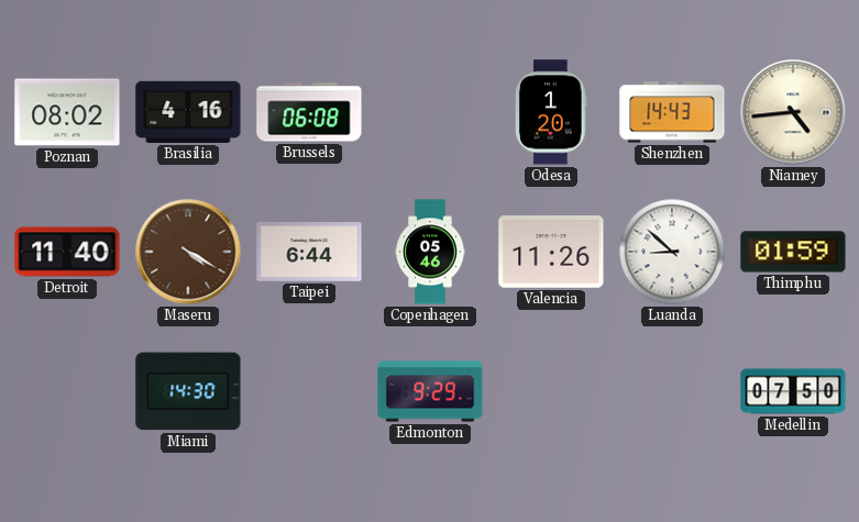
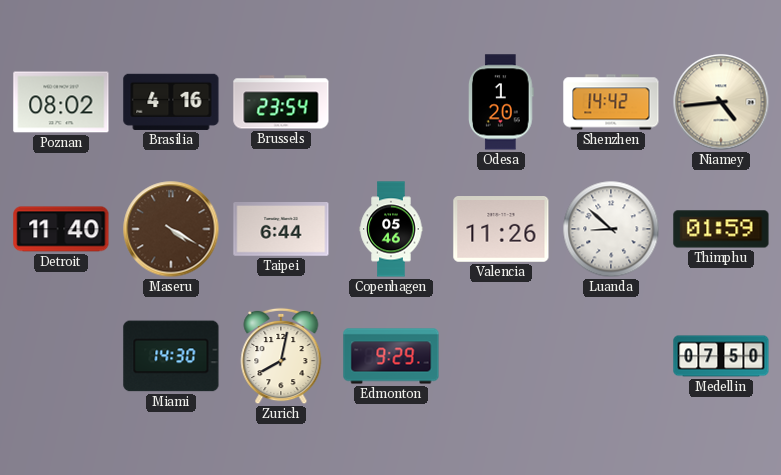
Brussels: 06:08 -> 23:54 (281, 102)
Shenzhen: 14:43 -> 14:42 (611, 102)
Zurich: none -> 8:02 (281, 356)
